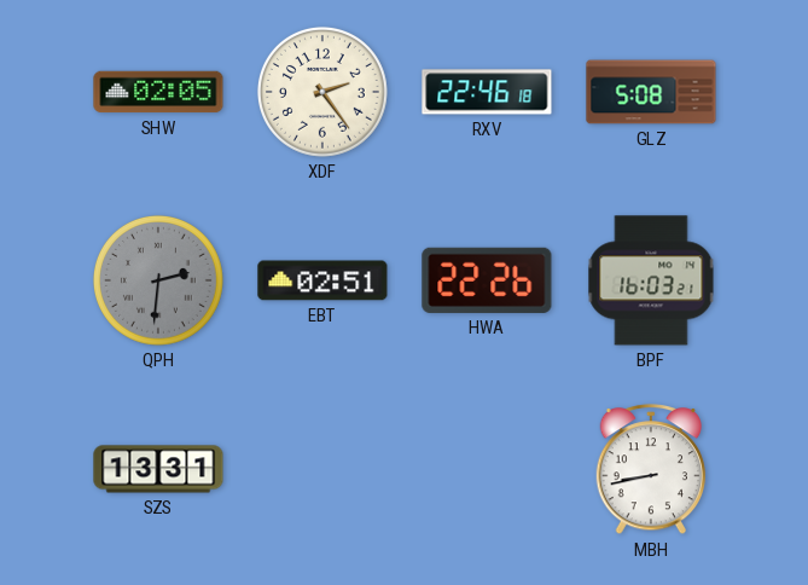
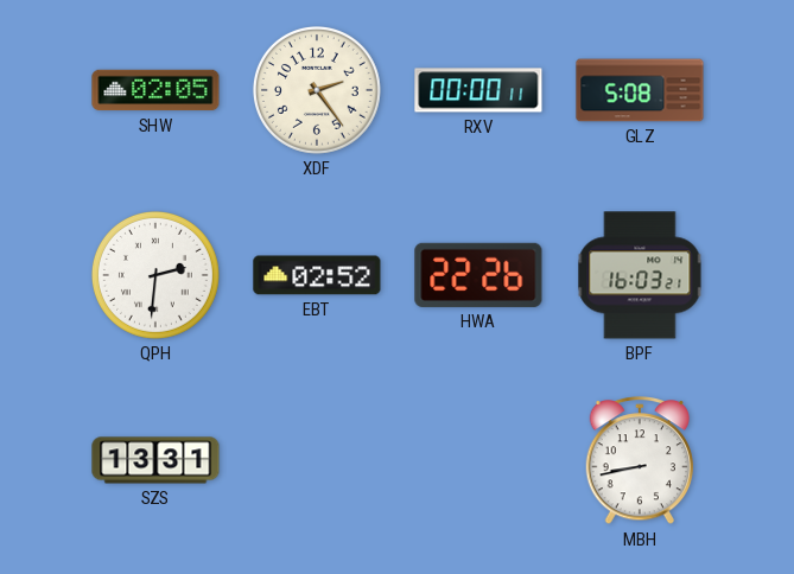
RXV: 22:46 -> 00:00 (478, 90)
QPH dial: grey -> white (155, 275)
EBT: 02:51 -> 02:52 (317, 275)
